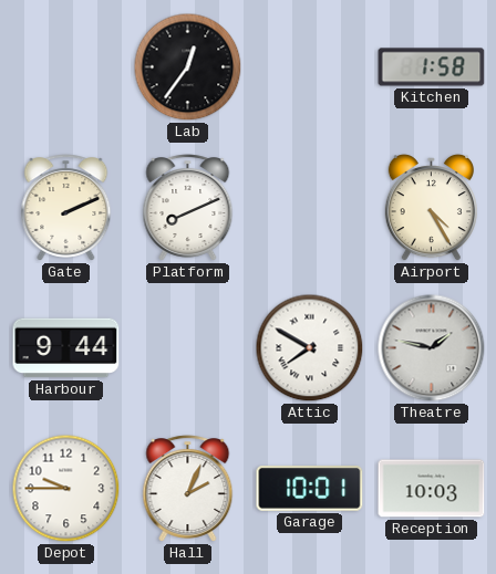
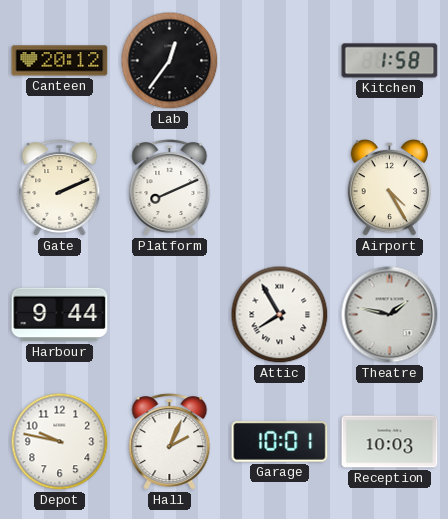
Canteen: none -> 20:12 (60, 61)
Attic: 7:50 -> 7:55 (280, 315)
Depot: 9:45 -> 9:47 (60, 442)
